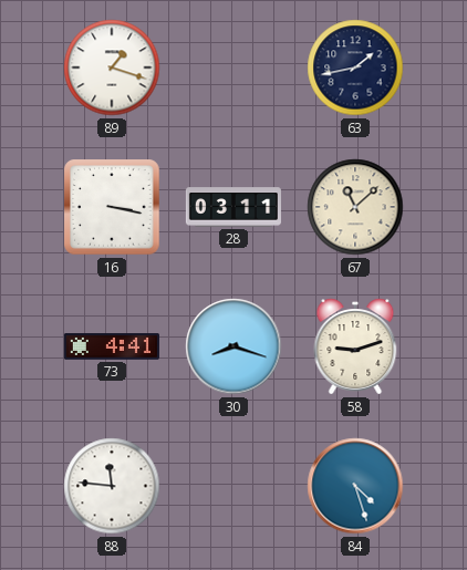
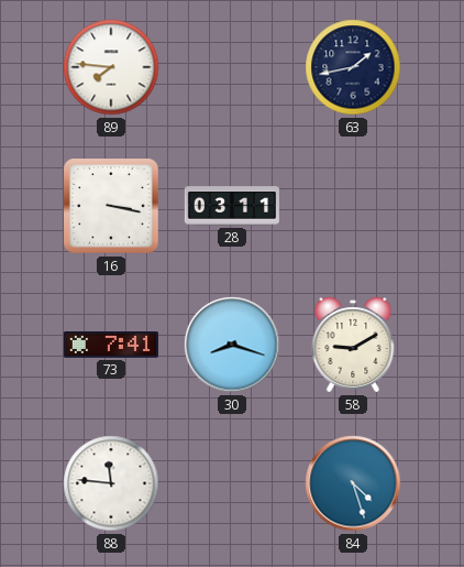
89: 1:18 -> 7:46 (111, 67)
67: 11:08 -> none (355, 207)
73: 4:41 -> 7:41 (111, 346)
58: 9:12 -> 9:10 (353, 345)
